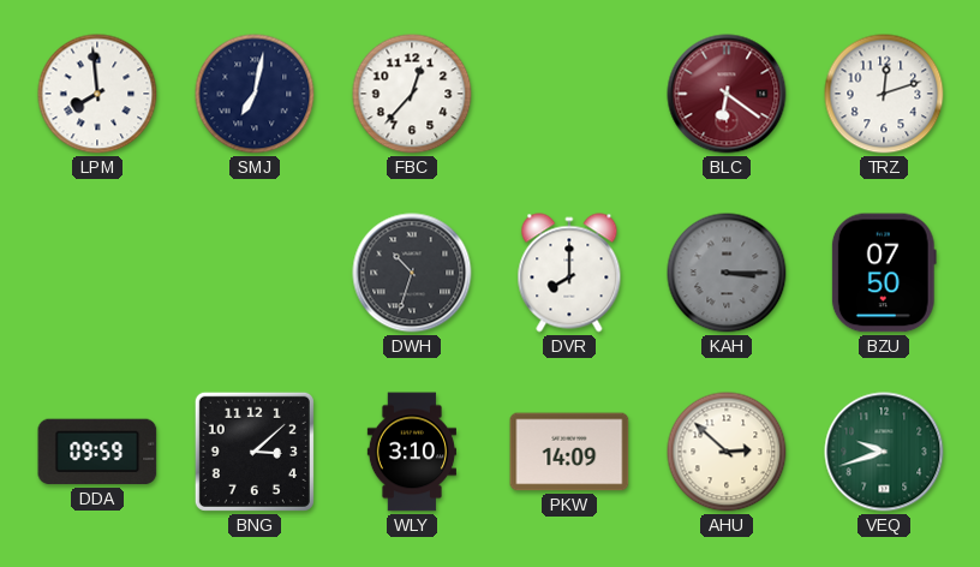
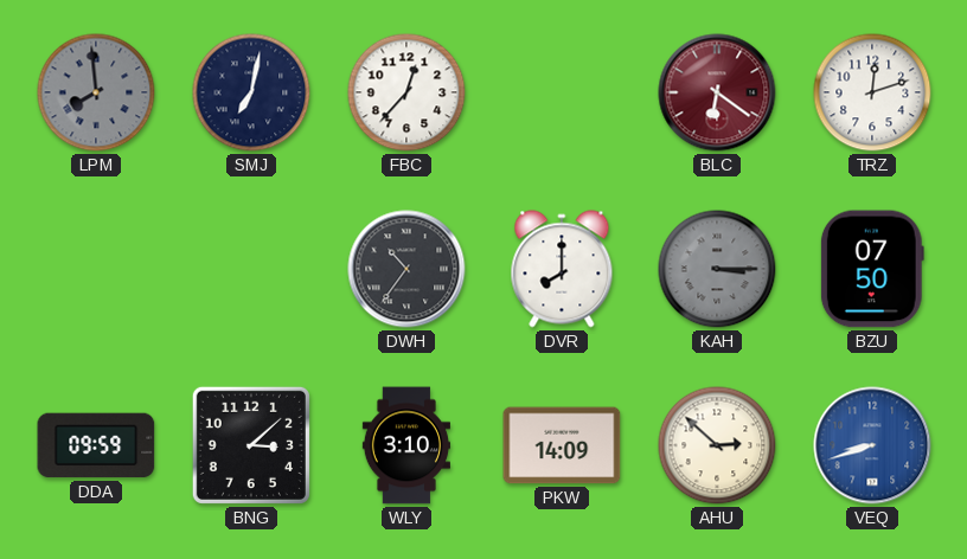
LPM dial: white -> grey (96, 92)
DWH: 10:33 -> 10:36 (406, 269)
VEQ: 9:42 -> 8:42 (872, 445)
VEQ dial: green -> blue (872, 445)
